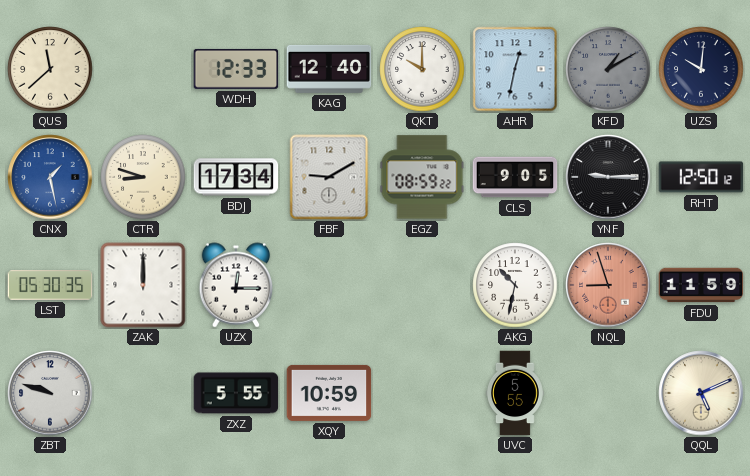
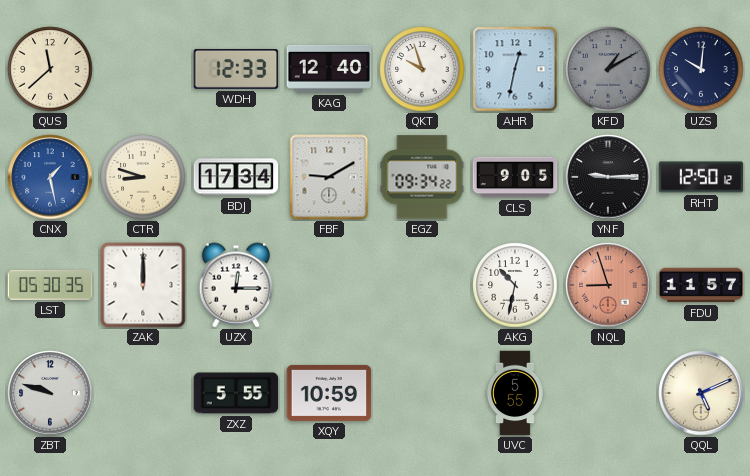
QKT: 10:00 -> 9:57 (422, 69)
EGZ: 08:59 -> 09:34 (422, 177)
FDU: 11:59 -> 11:57 (701, 285)
